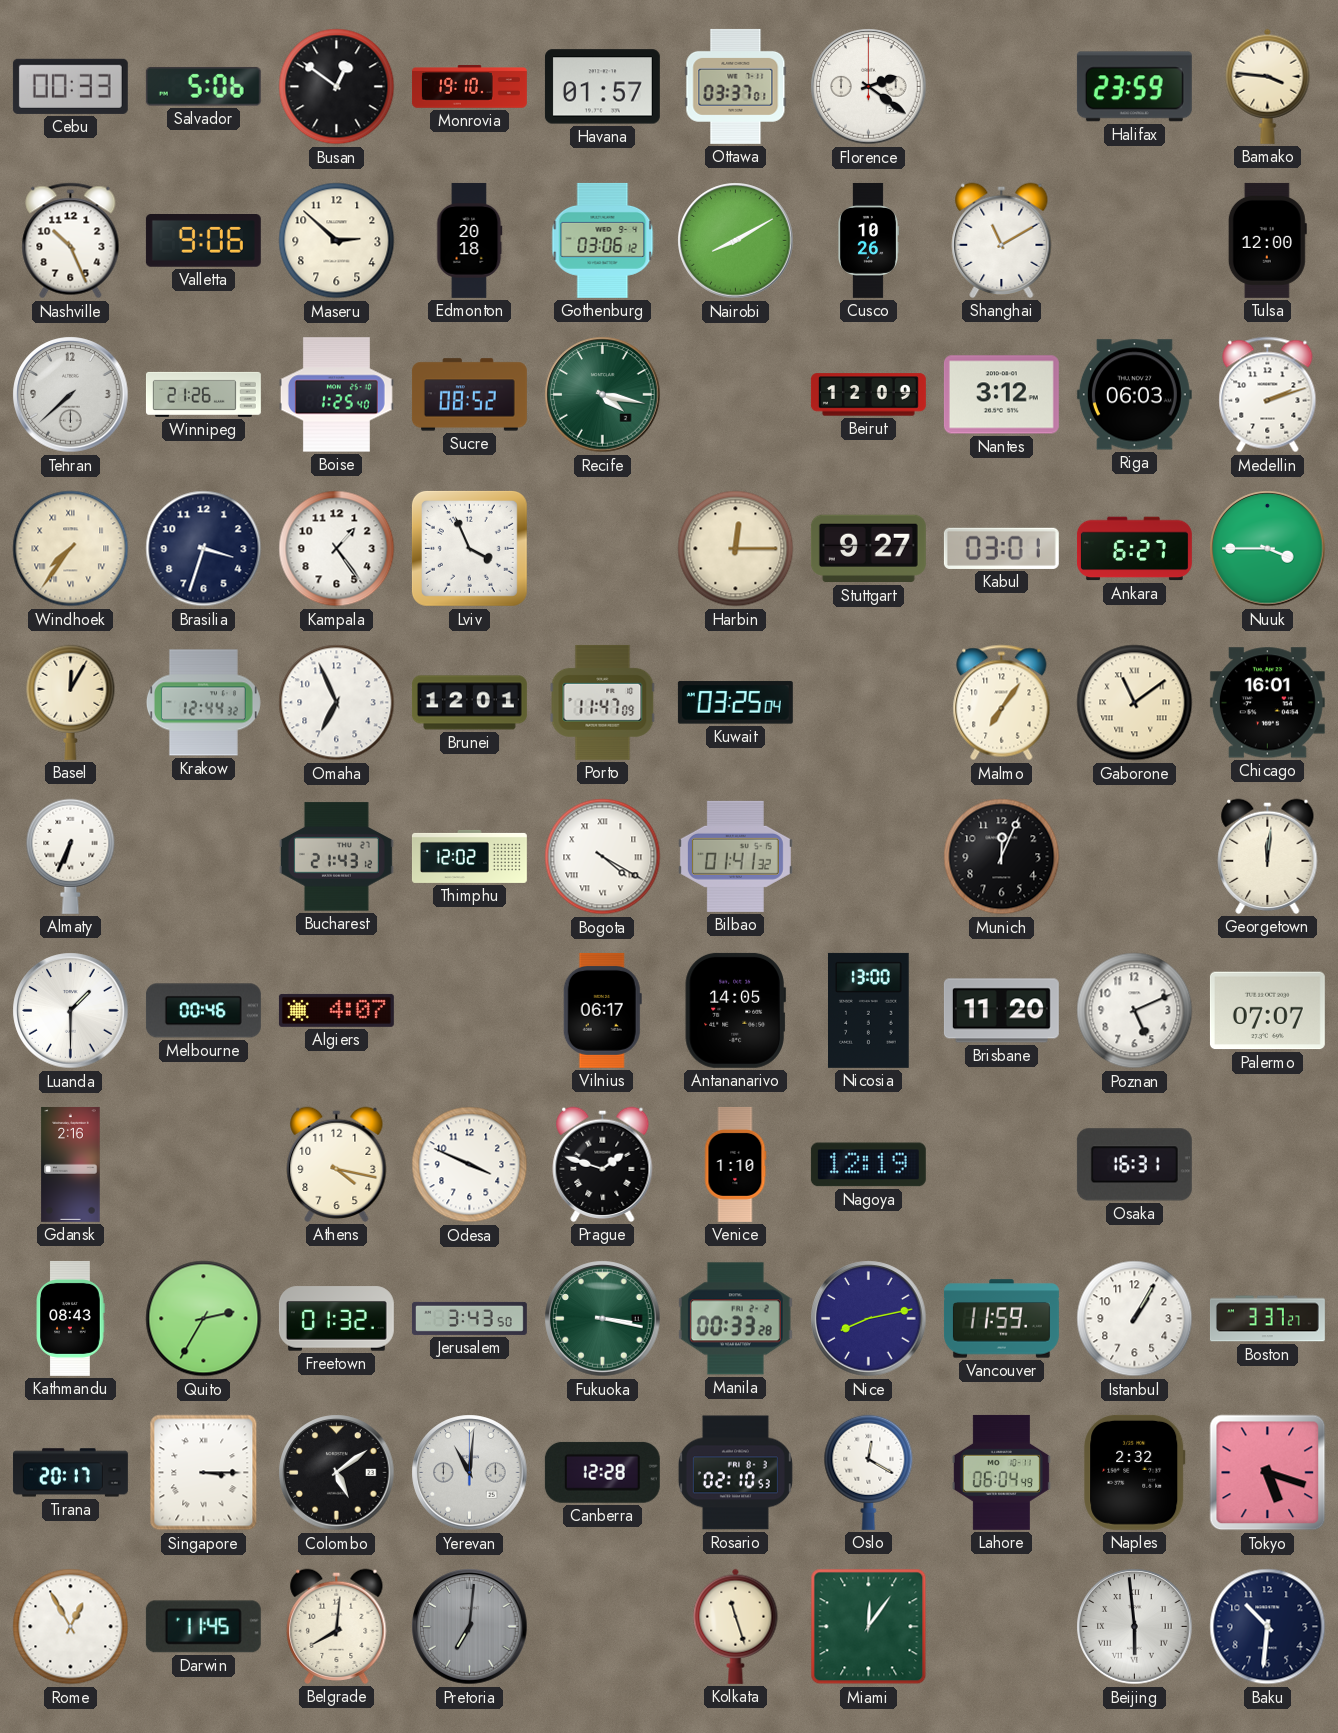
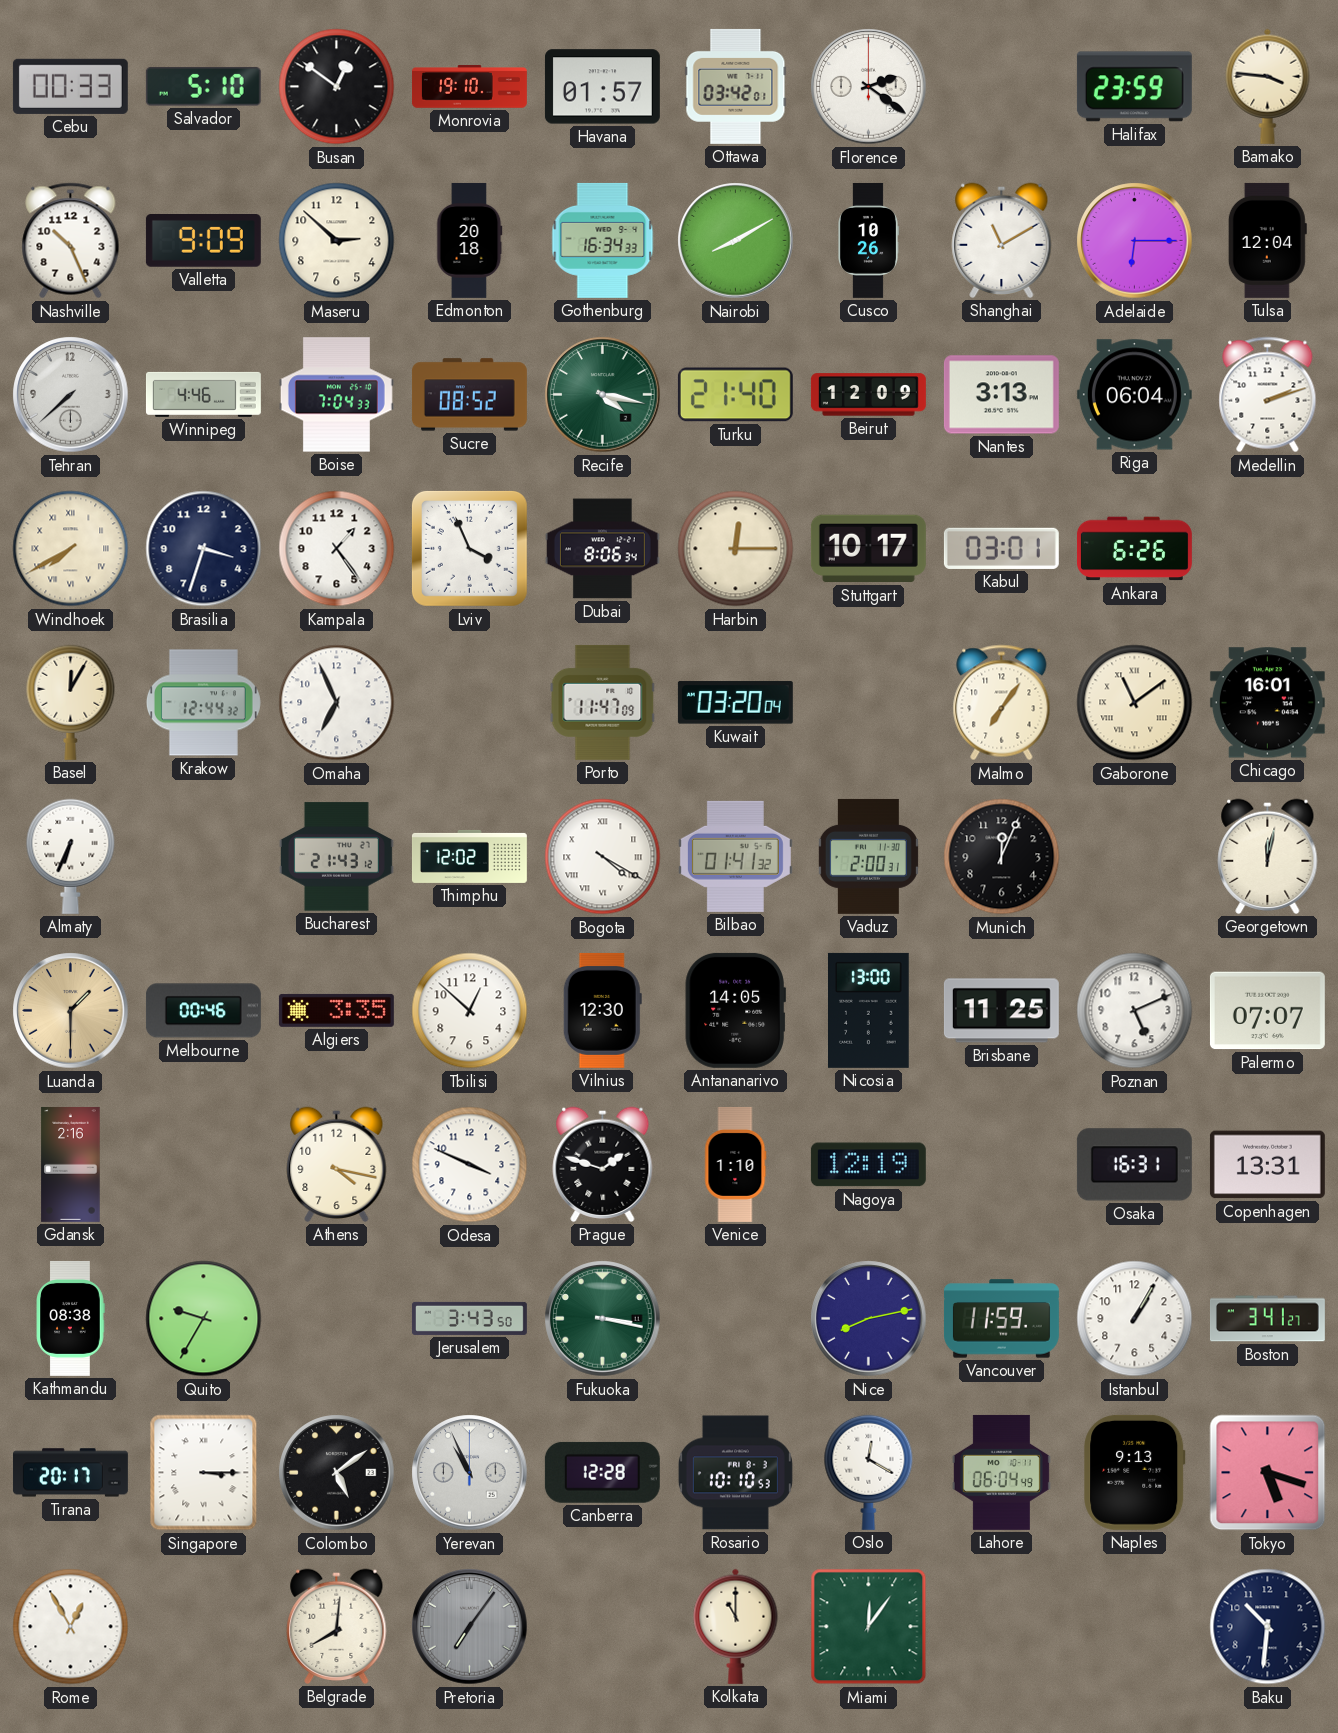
Salvador: 5:06 -> 5:10 (203, 87)
Ottawa: 03:37 -> 03:42 (736, 86)
Valletta: 9:06 -> 9:09 (203, 241)
Gothenburg: 03:06 -> 16:34 (603, 240)
Adelaide: none -> 6:15 (1135, 241)
Tulsa: 12:00 -> 12:04 (1267, 240)
Winnipeg: 21:26 -> 4:46 (203, 394)
Boise: 1:25 -> 7:04 (336, 395)
Turku: none -> 21:40 (735, 395)
Nantes: 3:12 -> 3:13 (1001, 395)
Riga: 06:03 -> 06:04 (1134, 395)
Windhoek: 7:36 -> 7:40 (71, 549)
Dubai: none -> 8:06 (602, 549)
Stuttgart: 9:27 -> 10:17 (868, 549)
Ankara: 6:27 -> 6:26 (1134, 549)
Nuuk: 3:45 -> none (1268, 549)
Brunei: 12:01 -> none (469, 703)
Kuwait: 03:25 -> 03:20 (735, 703)
Vaduz: none -> 2:00 (868, 856)
Georgetown: 12:01 -> 12:02 (1268, 856)
Luanda dial: white -> champagne (71, 1011)
Algiers: 4:07 -> 3:35 (336, 1010)
Tbilisi: none -> 12:52 (470, 1011)
Vilnius: 06:17 -> 12:30 (602, 1010)
Brisbane: 11:20 -> 11:25 (1001, 1011)
Copenhagen: none -> 13:31 (1267, 1165)
Kathmandu: 08:43 -> 08:38 (70, 1318)
Quito: 2:35 -> 9:35 (204, 1319)
Freetown: 01:32 -> none (336, 1319)
Manila: 00:33 -> none (735, 1319)
Boston: 3:37 -> 3:41 (1267, 1319)
Yerevan: 11:01 -> 10:56 (470, 1473)
Rosario: 02:10 -> 10:10 (735, 1473)
Naples: 2:32 -> 9:13 (1135, 1472)
Darwin: 11:45 -> none (203, 1627)
Pretoria: 7:01 -> 7:06 (470, 1627)
Kolkata: 11:27 -> 11:00 (736, 1626)
Beijing: 5:59 -> none (1135, 1627)
